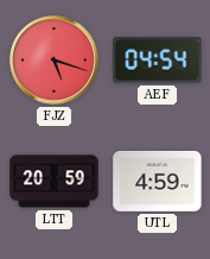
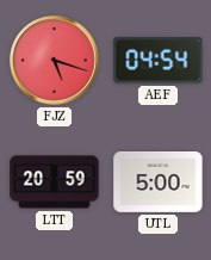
UTL: 4:59 -> 5:00 (159, 182)
